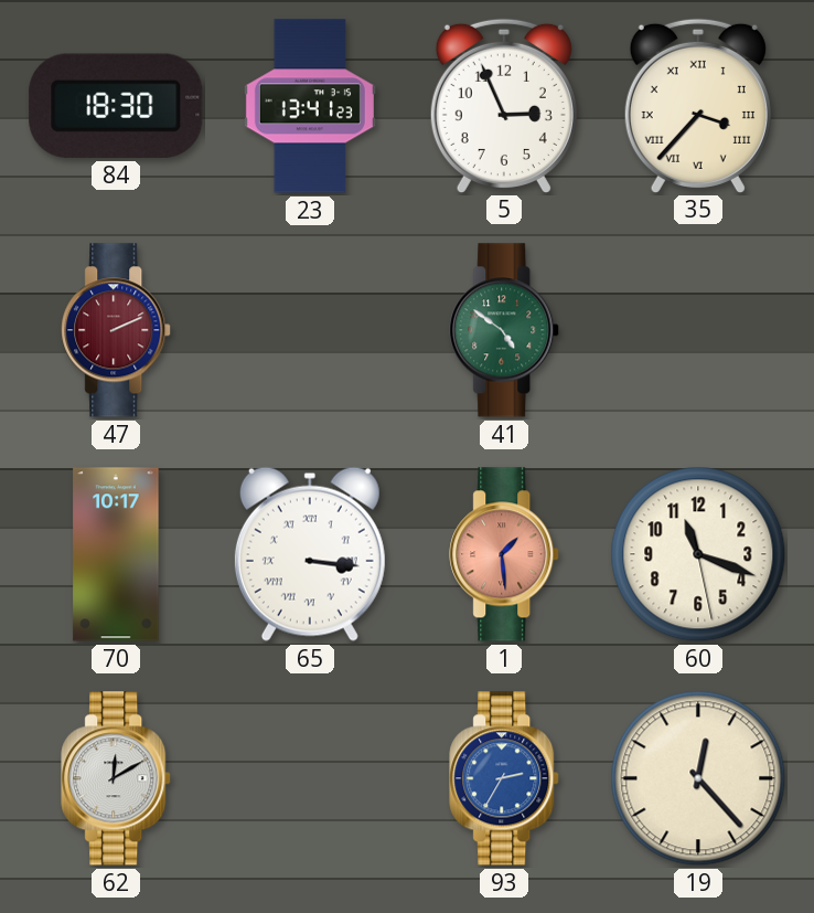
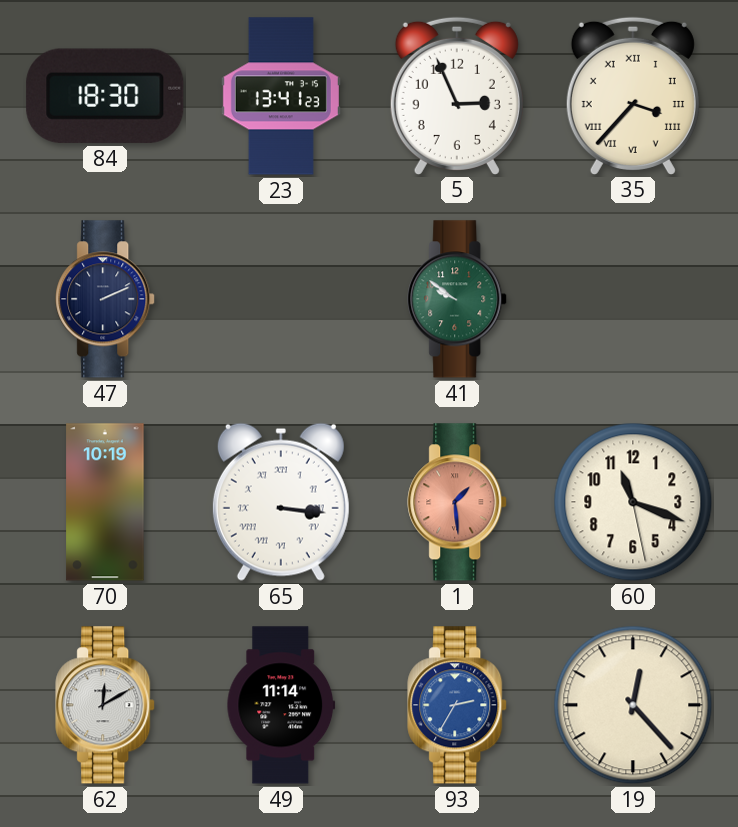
47 dial: burgundy -> navy (106, 299)
41: 4:51 -> 9:51 (458, 299)
70: 10:17 -> 10:19 (105, 502)
49: none -> 11:14 (281, 705)
